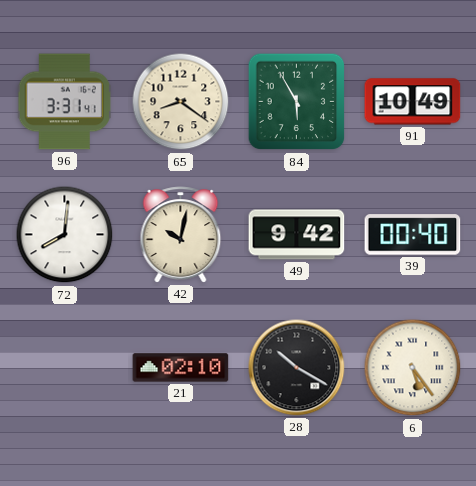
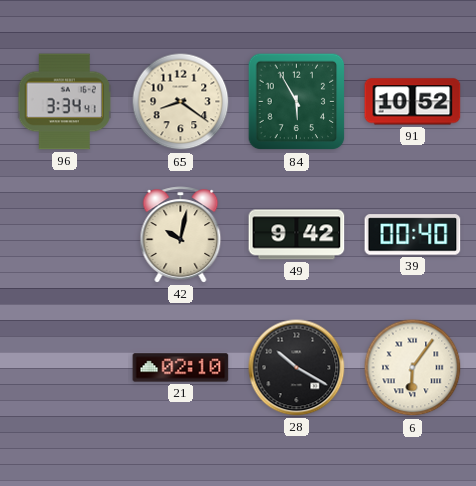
96: 3:31 -> 3:34 (64, 102)
91: 10:49 -> 10:52 (413, 102)
72: 8:01 -> none (65, 235)
6: 5:24 -> 6:06 (413, 368)
